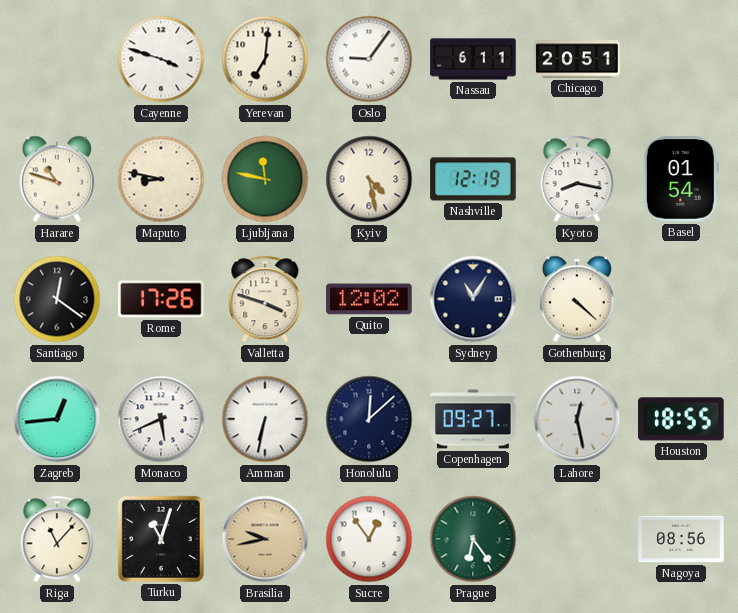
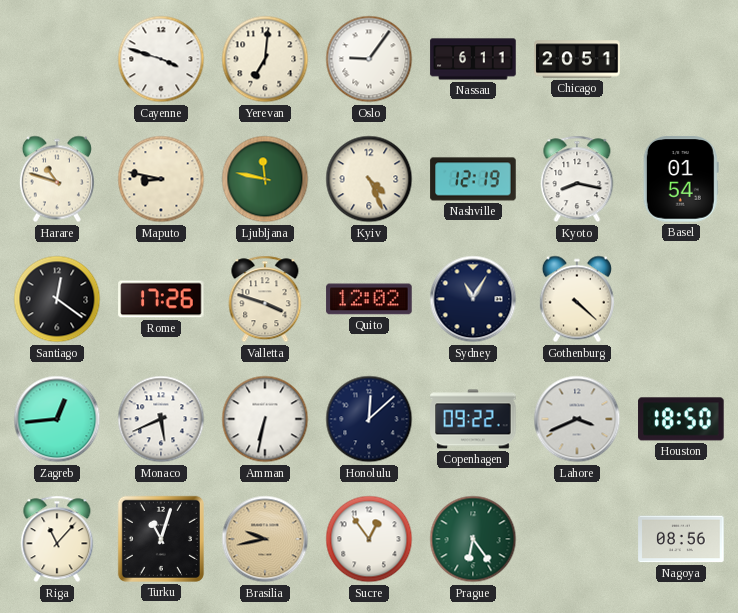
Kyiv: 4:28 -> 4:26 (369, 179)
Copenhagen: 09:27 -> 09:22 (473, 419)
Lahore: 12:28 -> 3:41 (577, 419)
Houston: 18:55 -> 18:50 (681, 419)
